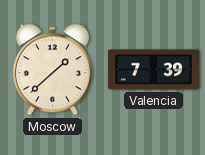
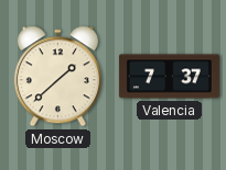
Valencia: 7:39 -> 7:37 (169, 77)
